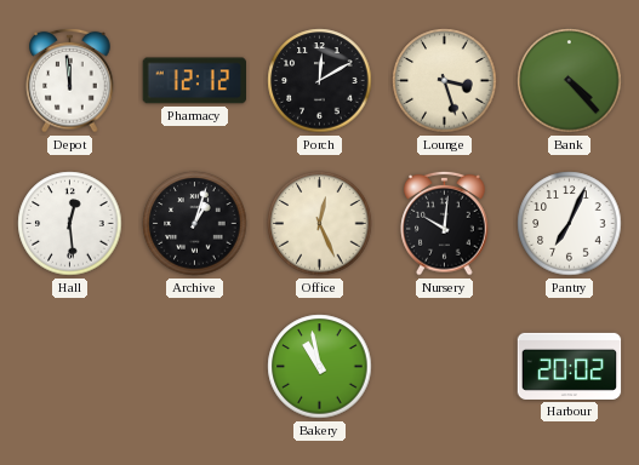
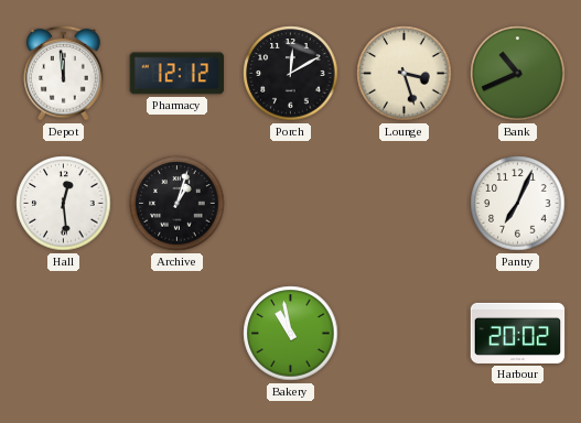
Bank: 4:23 -> 10:41 (518, 74)
Office: 12:26 -> none (320, 224)
Nursery: 10:01 -> none (445, 223)
